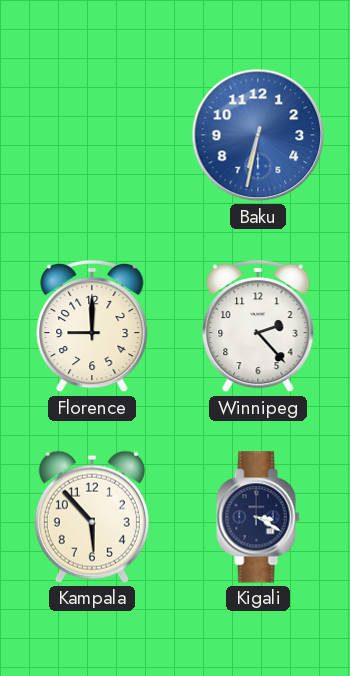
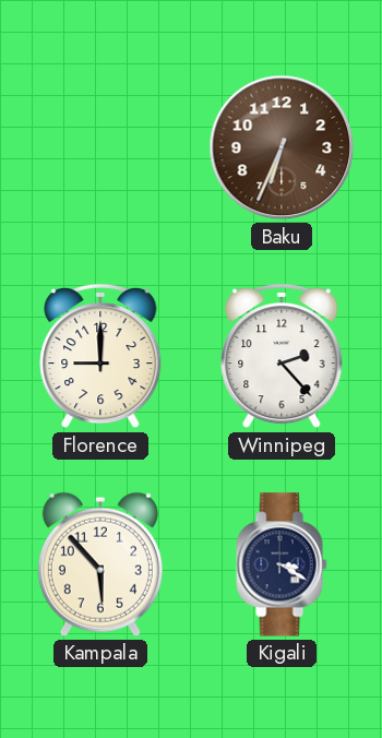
Baku: 6:32 -> 6:34 (282, 147)
Baku dial: blue -> brown (282, 147)
